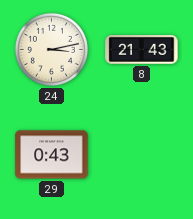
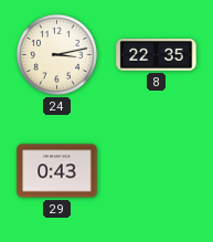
8: 21:43 -> 22:35 (157, 55)
